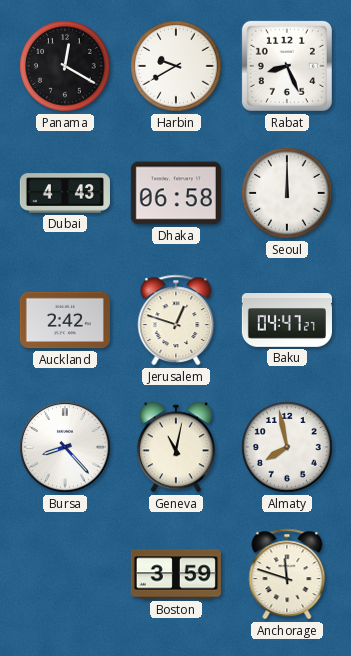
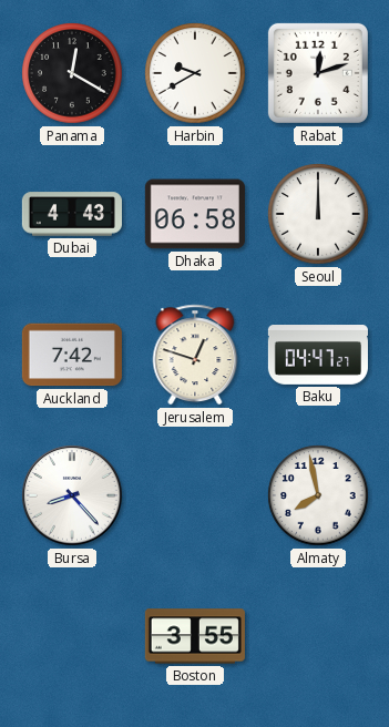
Rabat: 8:26 -> 12:12 (318, 73)
Auckland: 2:42 -> 7:42 (72, 355)
Geneva: 11:02 -> none (176, 447)
Boston: 3:59 -> 3:55 (195, 636)
Anchorage: 11:48 -> none (287, 574)
